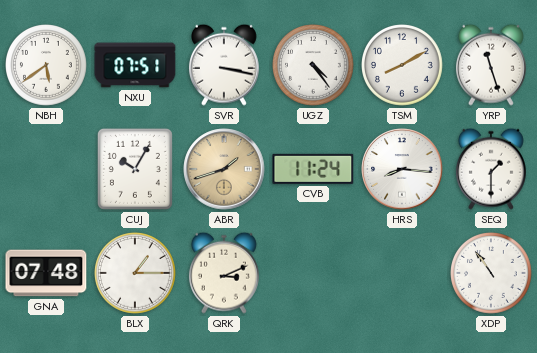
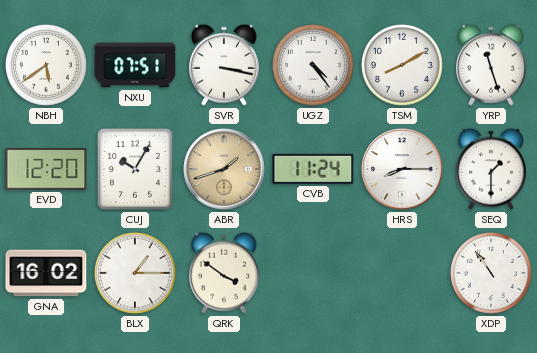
EVD: none -> 12:20 (46, 170)
HRS: 8:16 -> 8:15 (402, 169)
GNA: 07:48 -> 16:02 (46, 273)
QRK: 3:11 -> 3:51 (224, 273)
